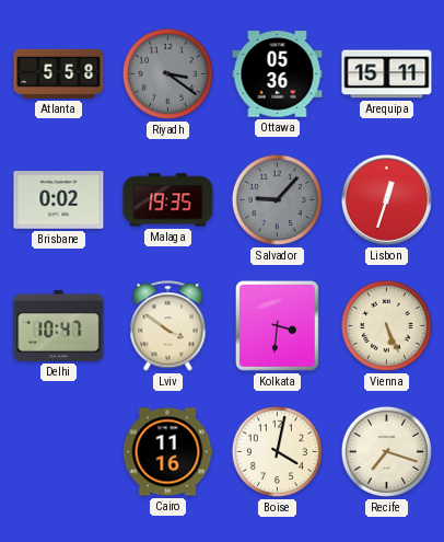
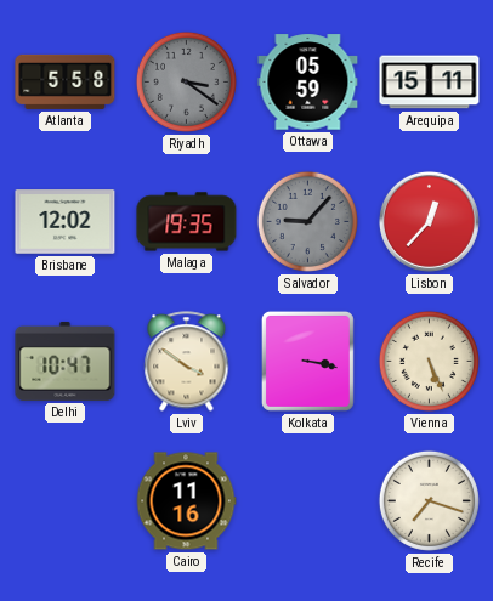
Ottawa: 05:36 -> 05:59 (308, 83)
Brisbane: 0:02 -> 12:02 (66, 222)
Lisbon: 12:33 -> 12:37 (429, 221)
Kolkata: 3:31 -> 3:17 (307, 361)
Boise: 4:02 -> none (277, 451)
